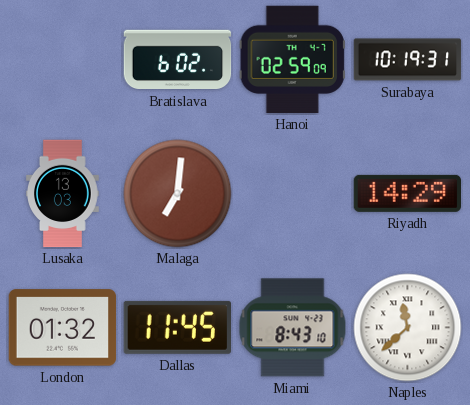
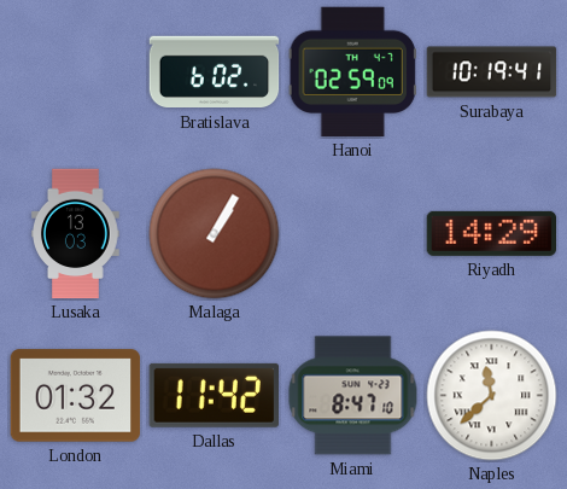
Surabaya: 10:19:31 -> 10:19:41 (492, 72)
Malaga: 7:01 -> 1:05 (215, 234)
Dallas: 11:45 -> 11:42 (214, 395)
Miami: 8:43 -> 8:47 (353, 396)
